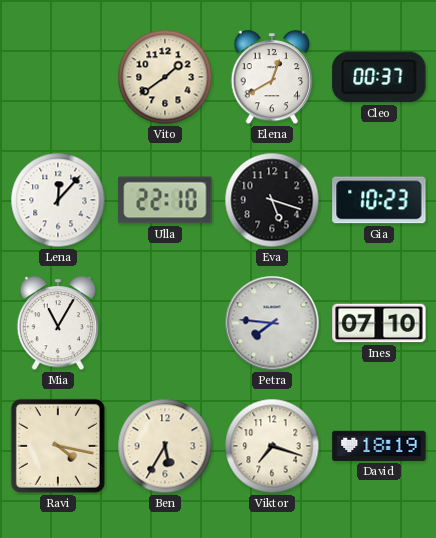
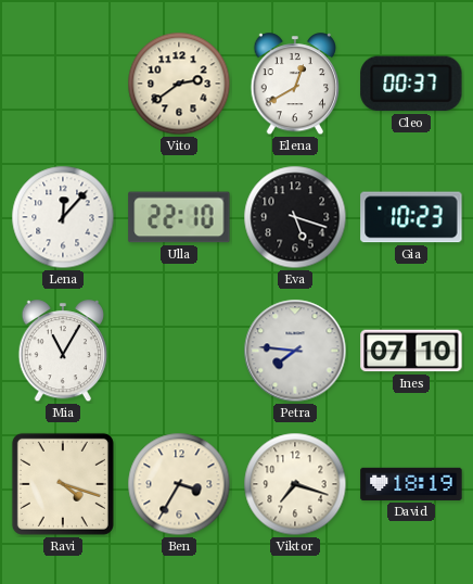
Vito: 1:39 -> 2:39 (179, 84)
Ravi: 4:17 -> 4:18 (63, 484)
Ben: 5:35 -> 3:35 (179, 484)
